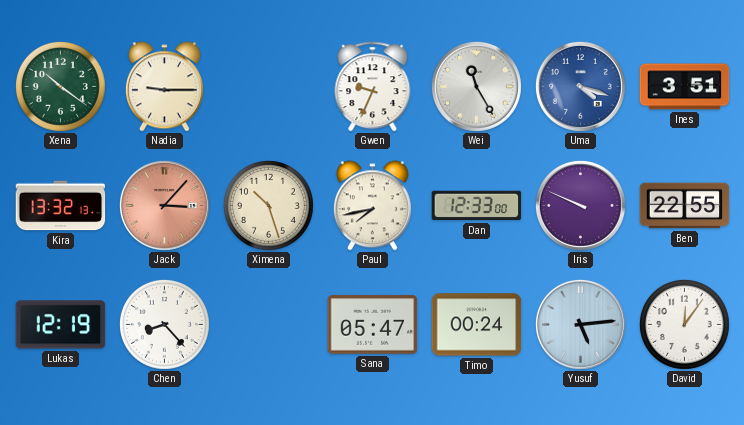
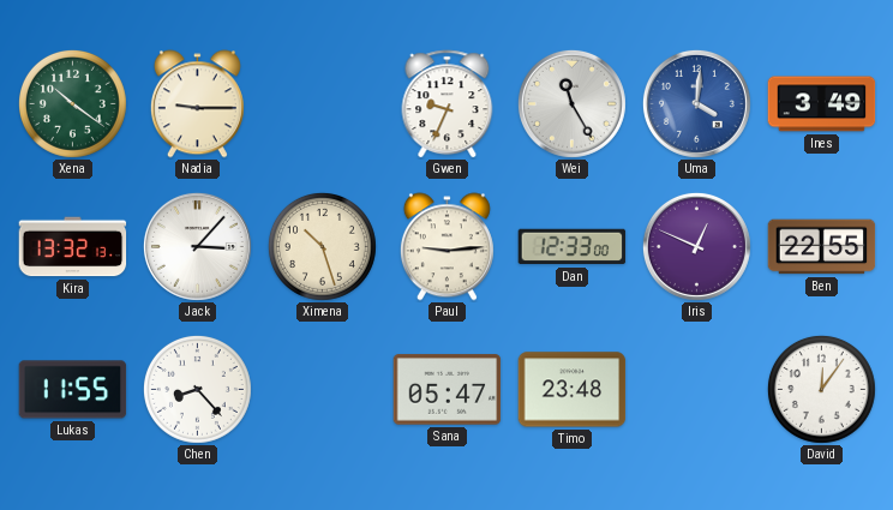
Uma: 4:18 -> 4:01 (696, 103)
Ines: 3:51 -> 3:49 (822, 104)
Jack dial: salmon -> white (197, 246)
Paul: 7:43 -> 9:14 (446, 247)
Iris: 9:49 -> 12:49 (696, 246)
Lukas: 12:19 -> 11:55 (73, 390)
Timo: 00:24 -> 23:48 (573, 390)
Yusuf: 5:14 -> none (580, 324)
